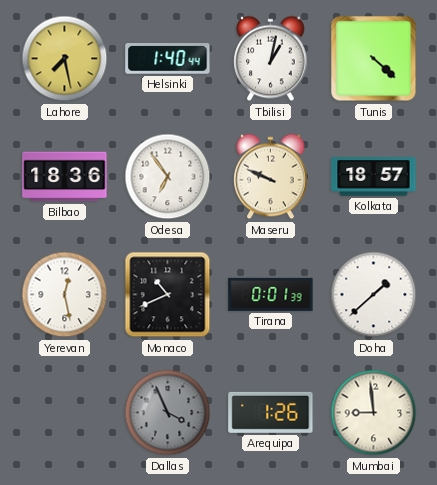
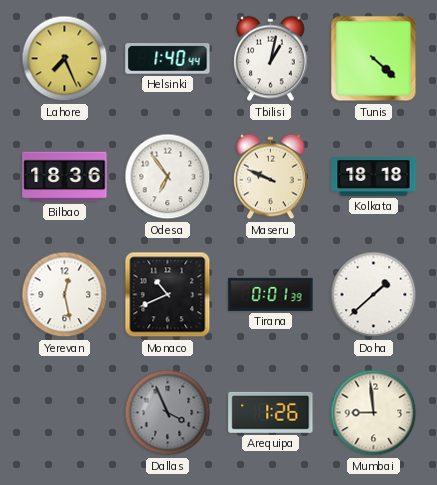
Lahore: 7:28 -> 7:26 (65, 59)
Kolkata: 18:57 -> 18:18 (374, 177)
